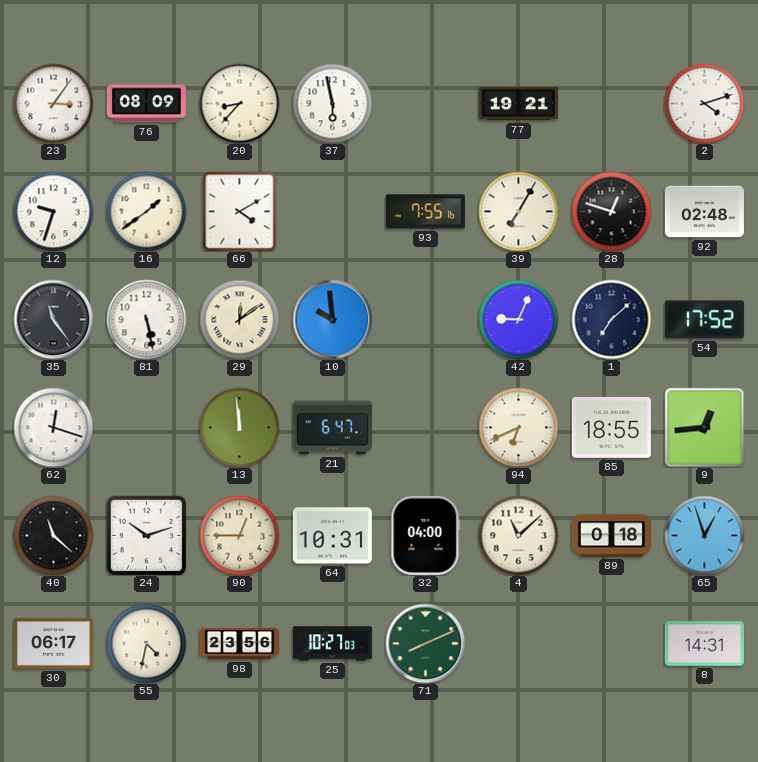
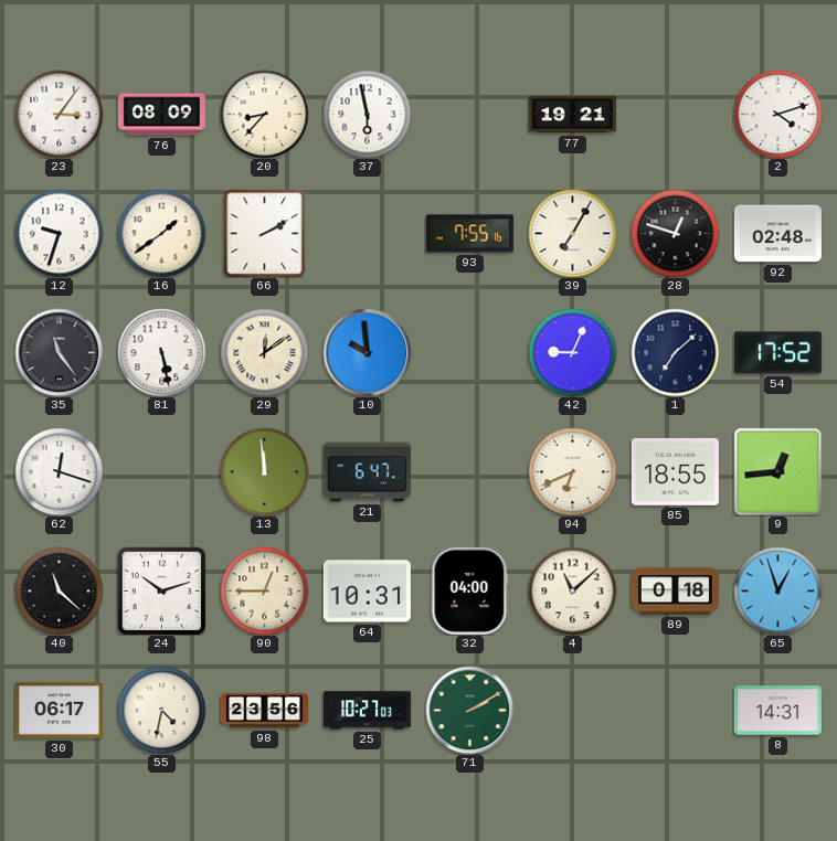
66: 4:10 -> 2:10 (265, 233)
71: 8:11 -> 2:10 (469, 710)
